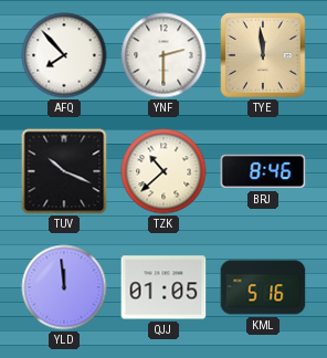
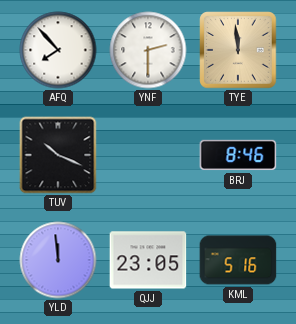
TZK: 10:38 -> none (163, 171)
QJJ: 01:05 -> 23:05 (148, 260)
